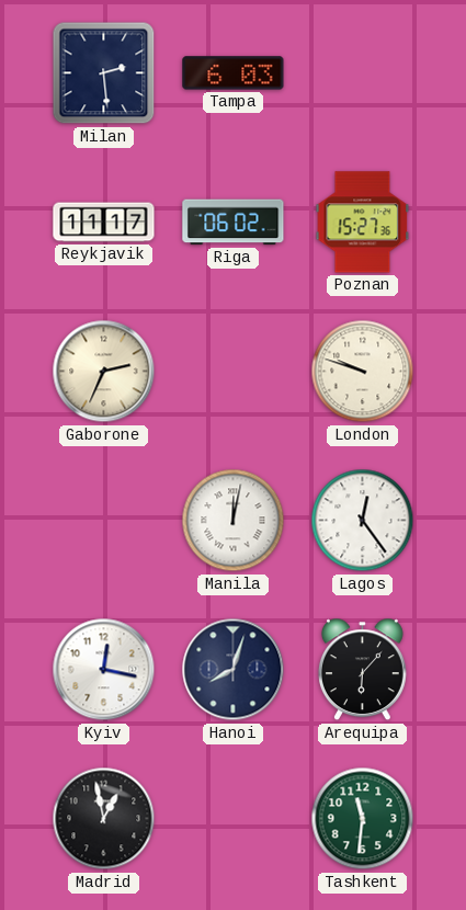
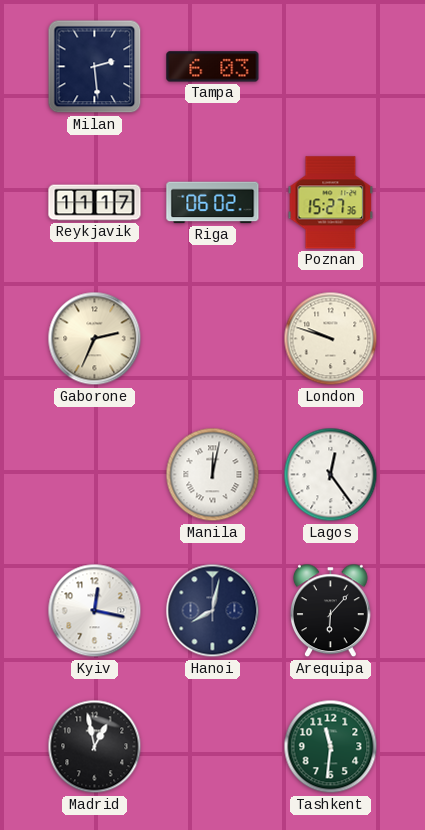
Hanoi: 8:03 -> 8:02 (213, 611)
